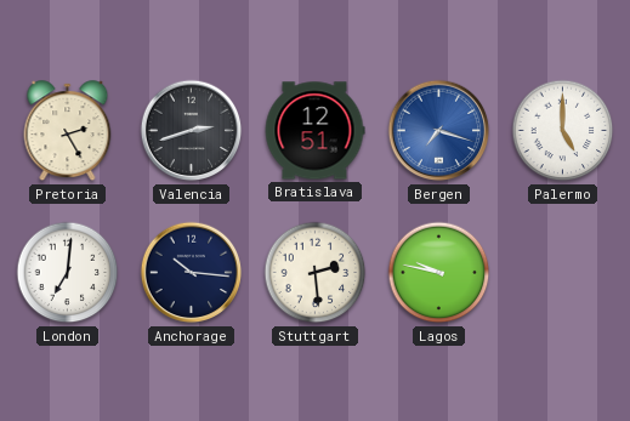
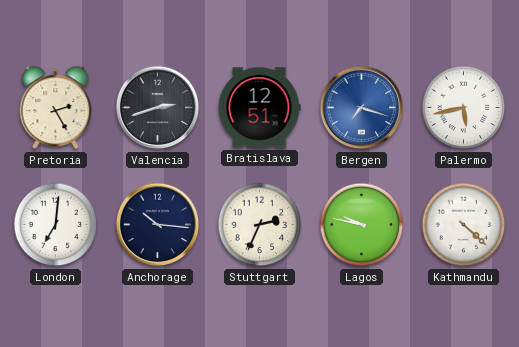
Palermo: 5:00 -> 5:43 (464, 108)
Stuttgart: 2:29 -> 2:34 (260, 225)
Kathmandu: none -> 4:22 (464, 225)
